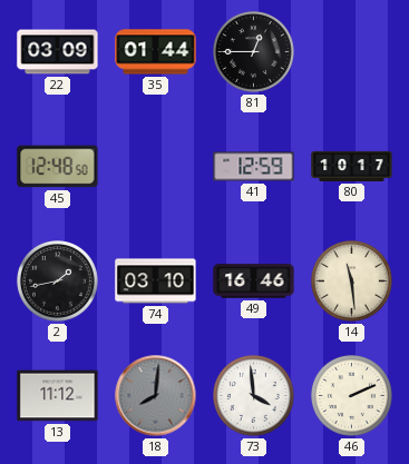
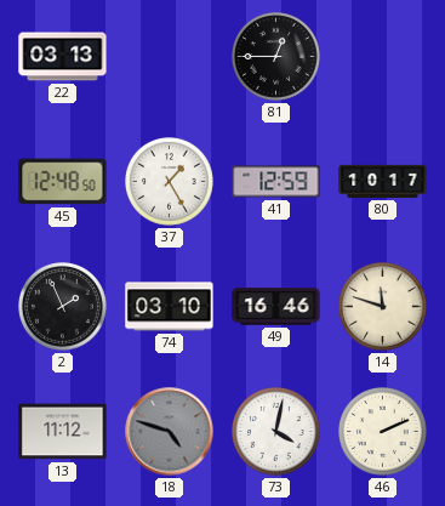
22: 03:09 -> 03:13 (63, 57)
35: 01:44 -> none (156, 52)
37: none -> 1:25 (170, 182)
2: 1:43 -> 1:56 (63, 307)
14: 11:29 -> 11:48 (383, 307)
18: 8:01 -> 4:48 (170, 432)
73: 3:59 -> 4:02 (276, 432)
